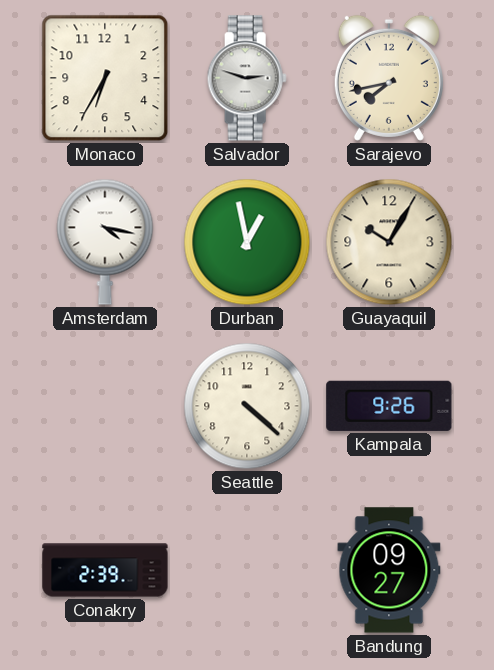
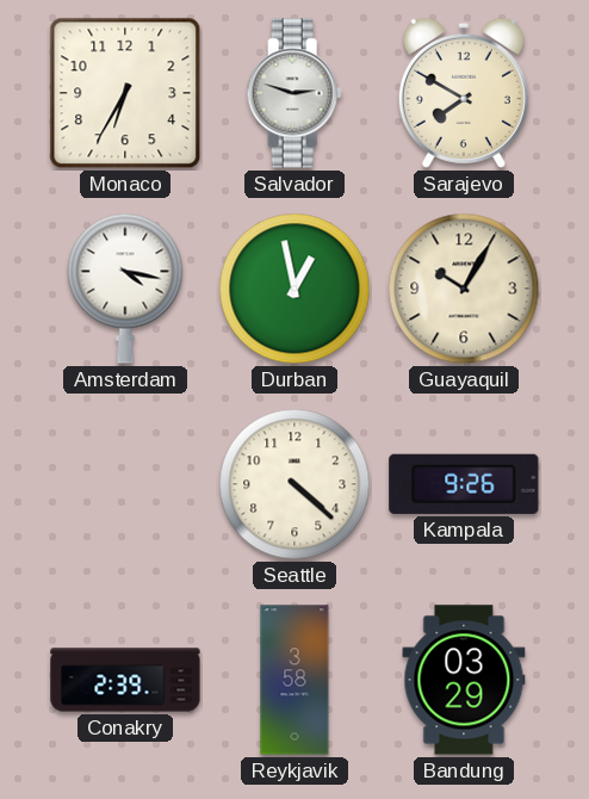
Sarajevo: 7:43 -> 7:50 (464, 93)
Reykjavik: none -> 3:58 (294, 680)
Bandung: 09:27 -> 03:29 (464, 680)
